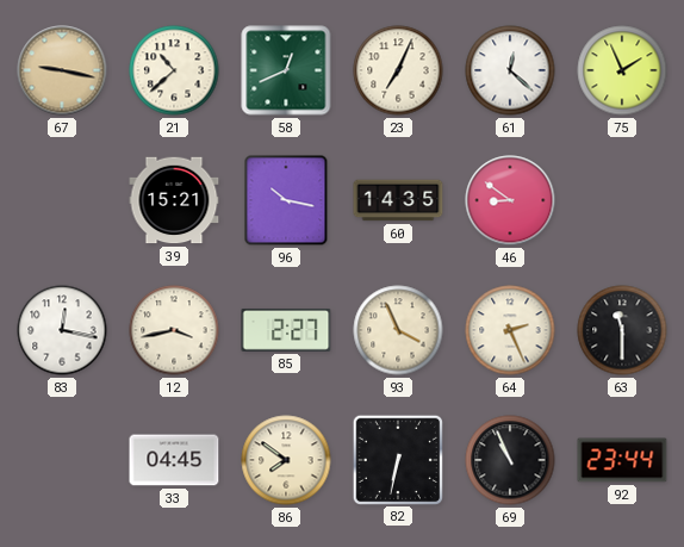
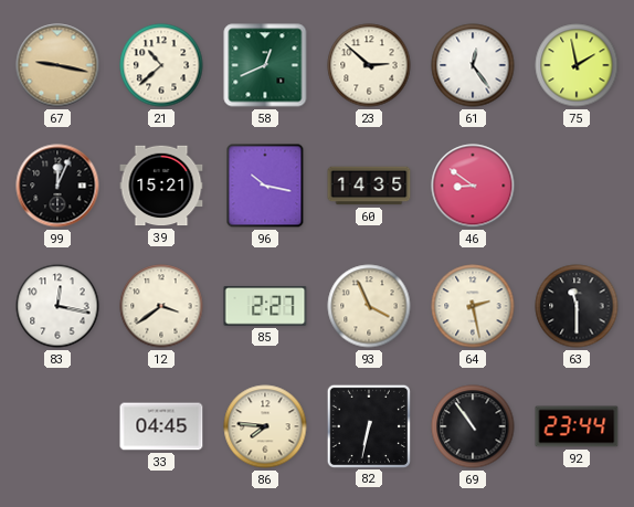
23: 7:04 -> 2:52 (369, 65)
61: 12:22 -> 12:24 (473, 65)
75: 1:56 -> 1:58 (577, 65)
99: none -> 12:04 (57, 186)
12: 3:43 -> 3:39 (161, 306)
64: 2:26 -> 2:28 (473, 306)
86: 7:51 -> 7:46 (265, 426)
69: 10:56 -> 10:54 (473, 426)
